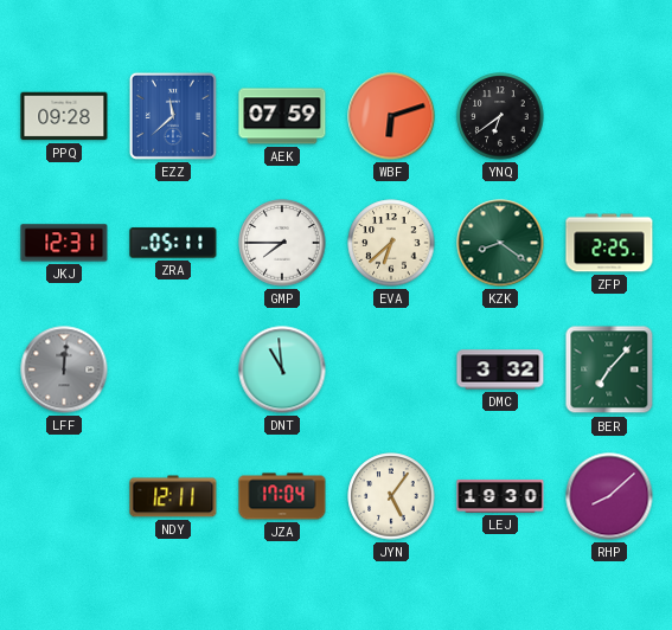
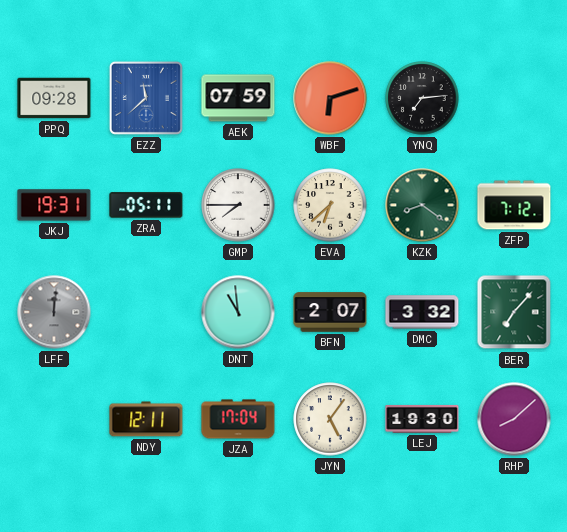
YNQ: 6:39 -> 7:14 (422, 98)
JKJ: 12:31 -> 19:31 (54, 205)
ZFP: 2:25 -> 7:12 (514, 205)
BFN: none -> 2:07 (330, 312)
